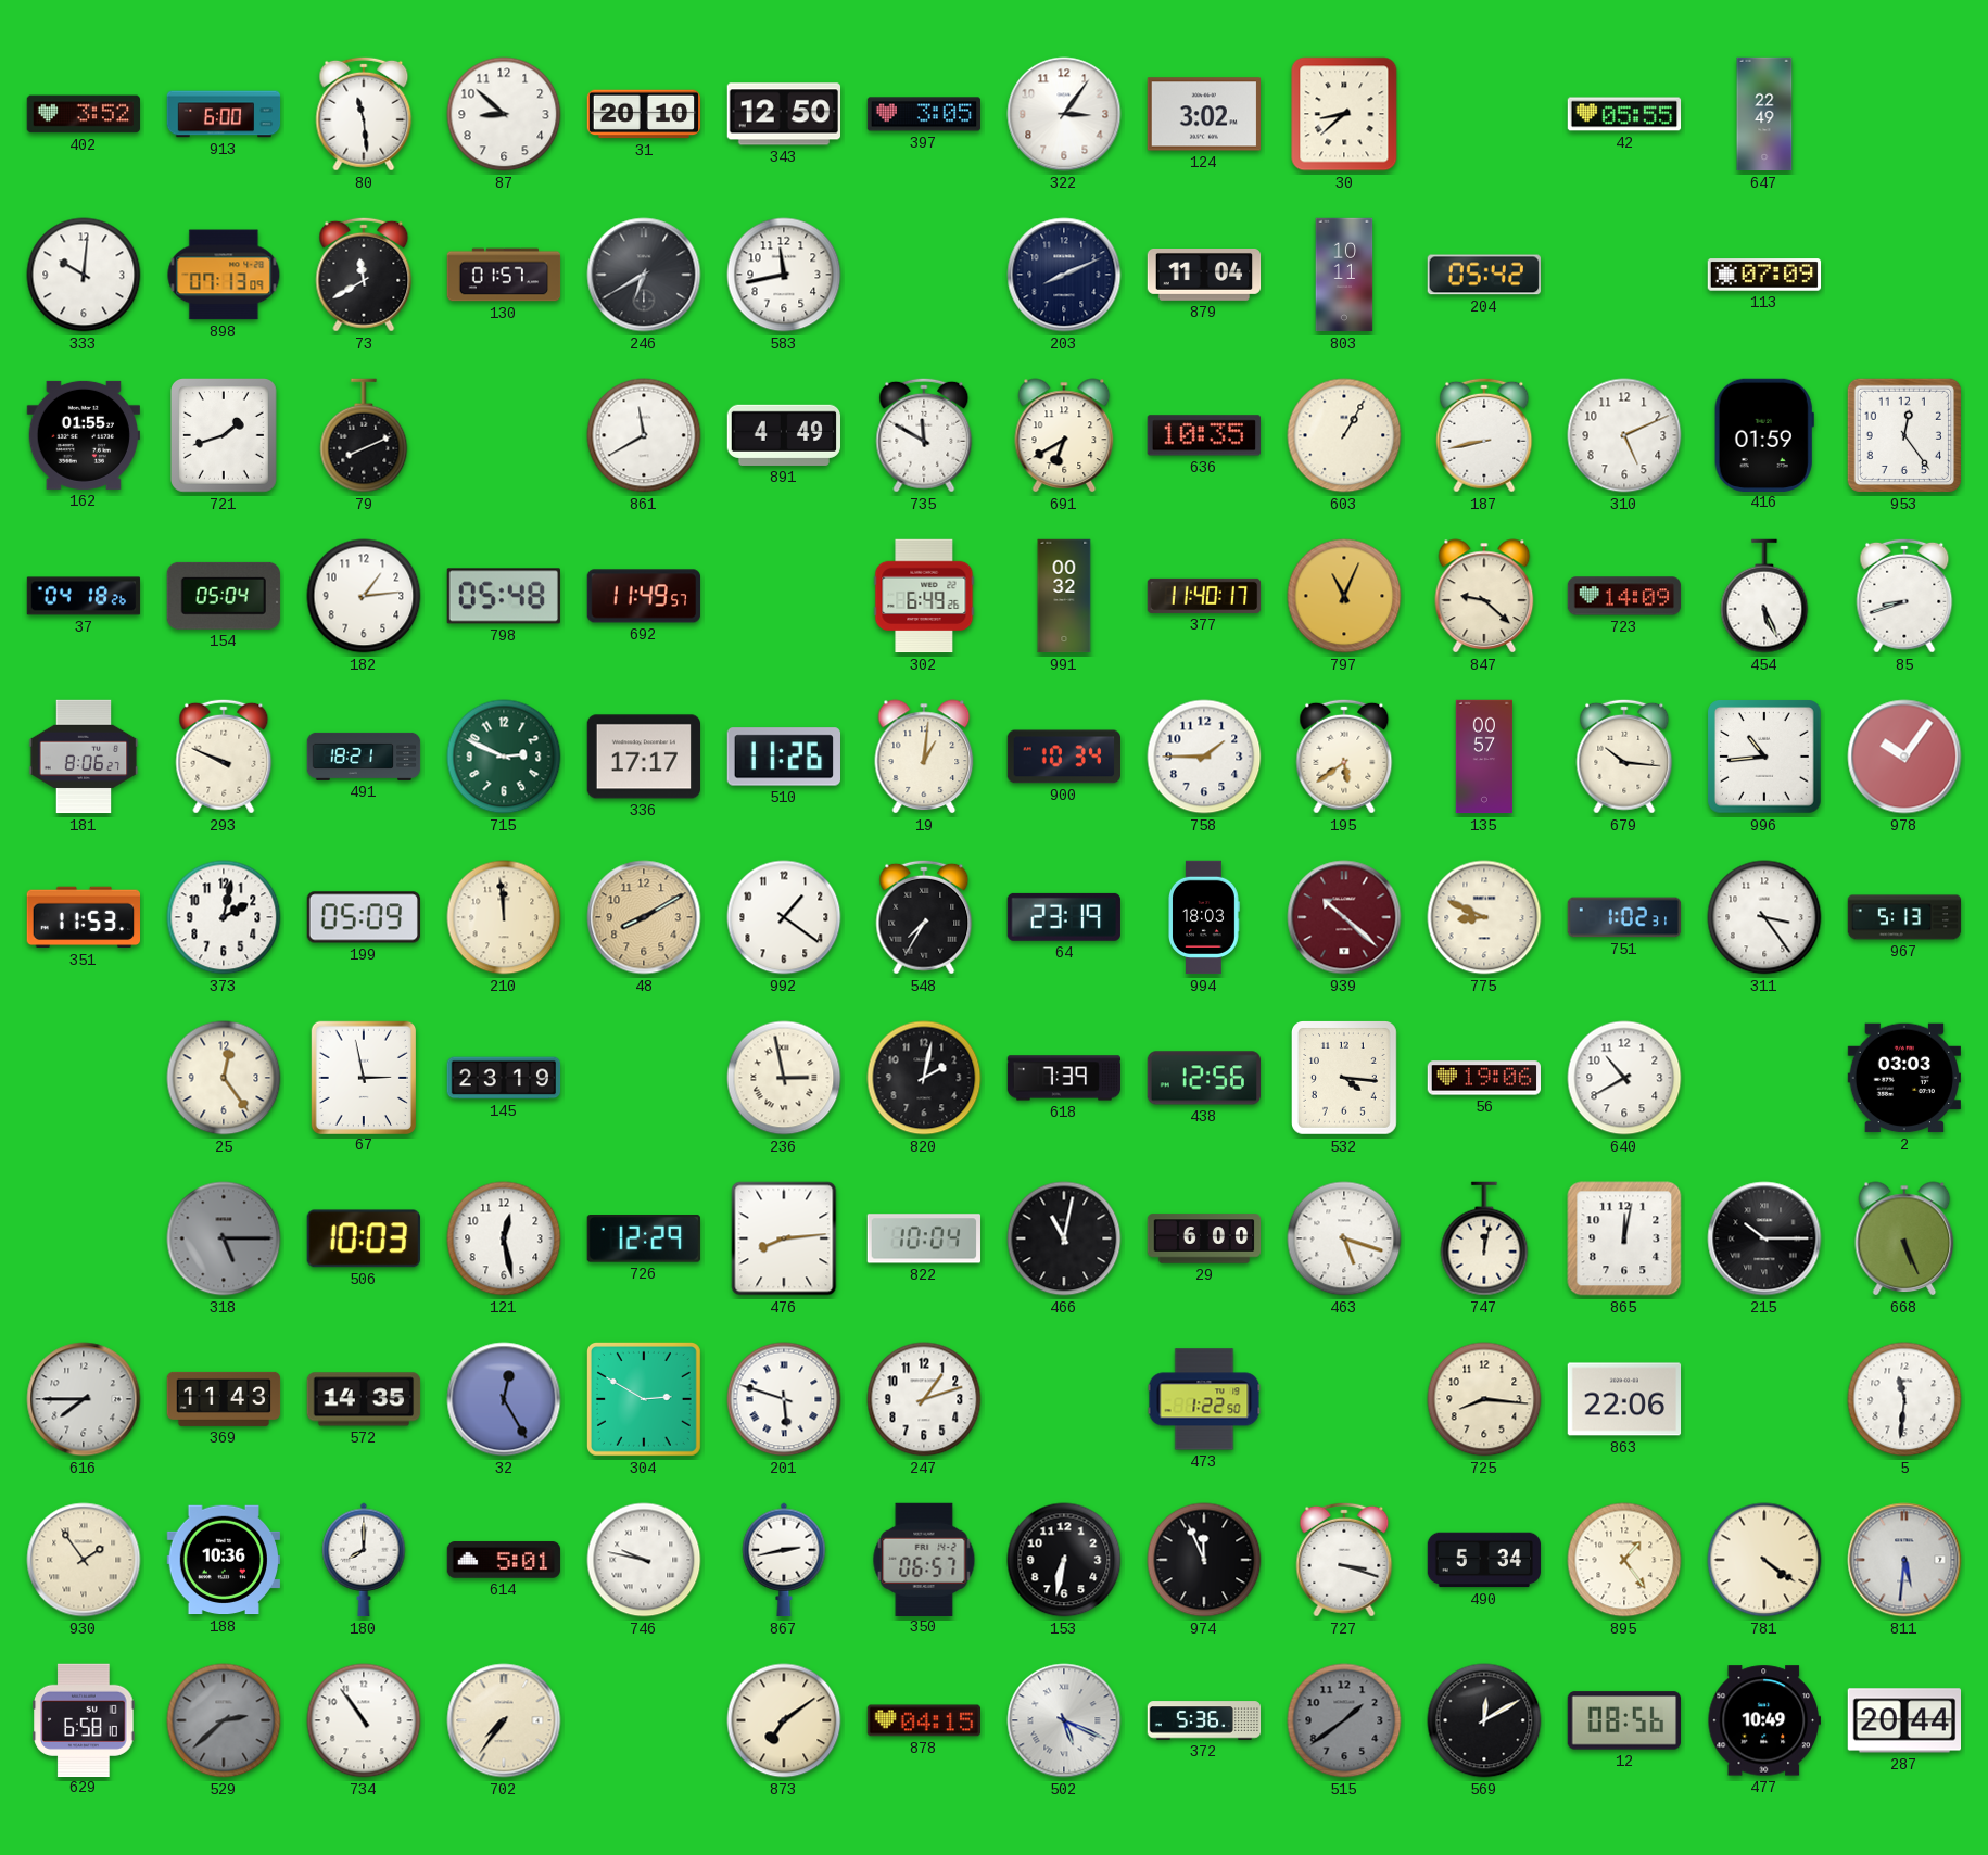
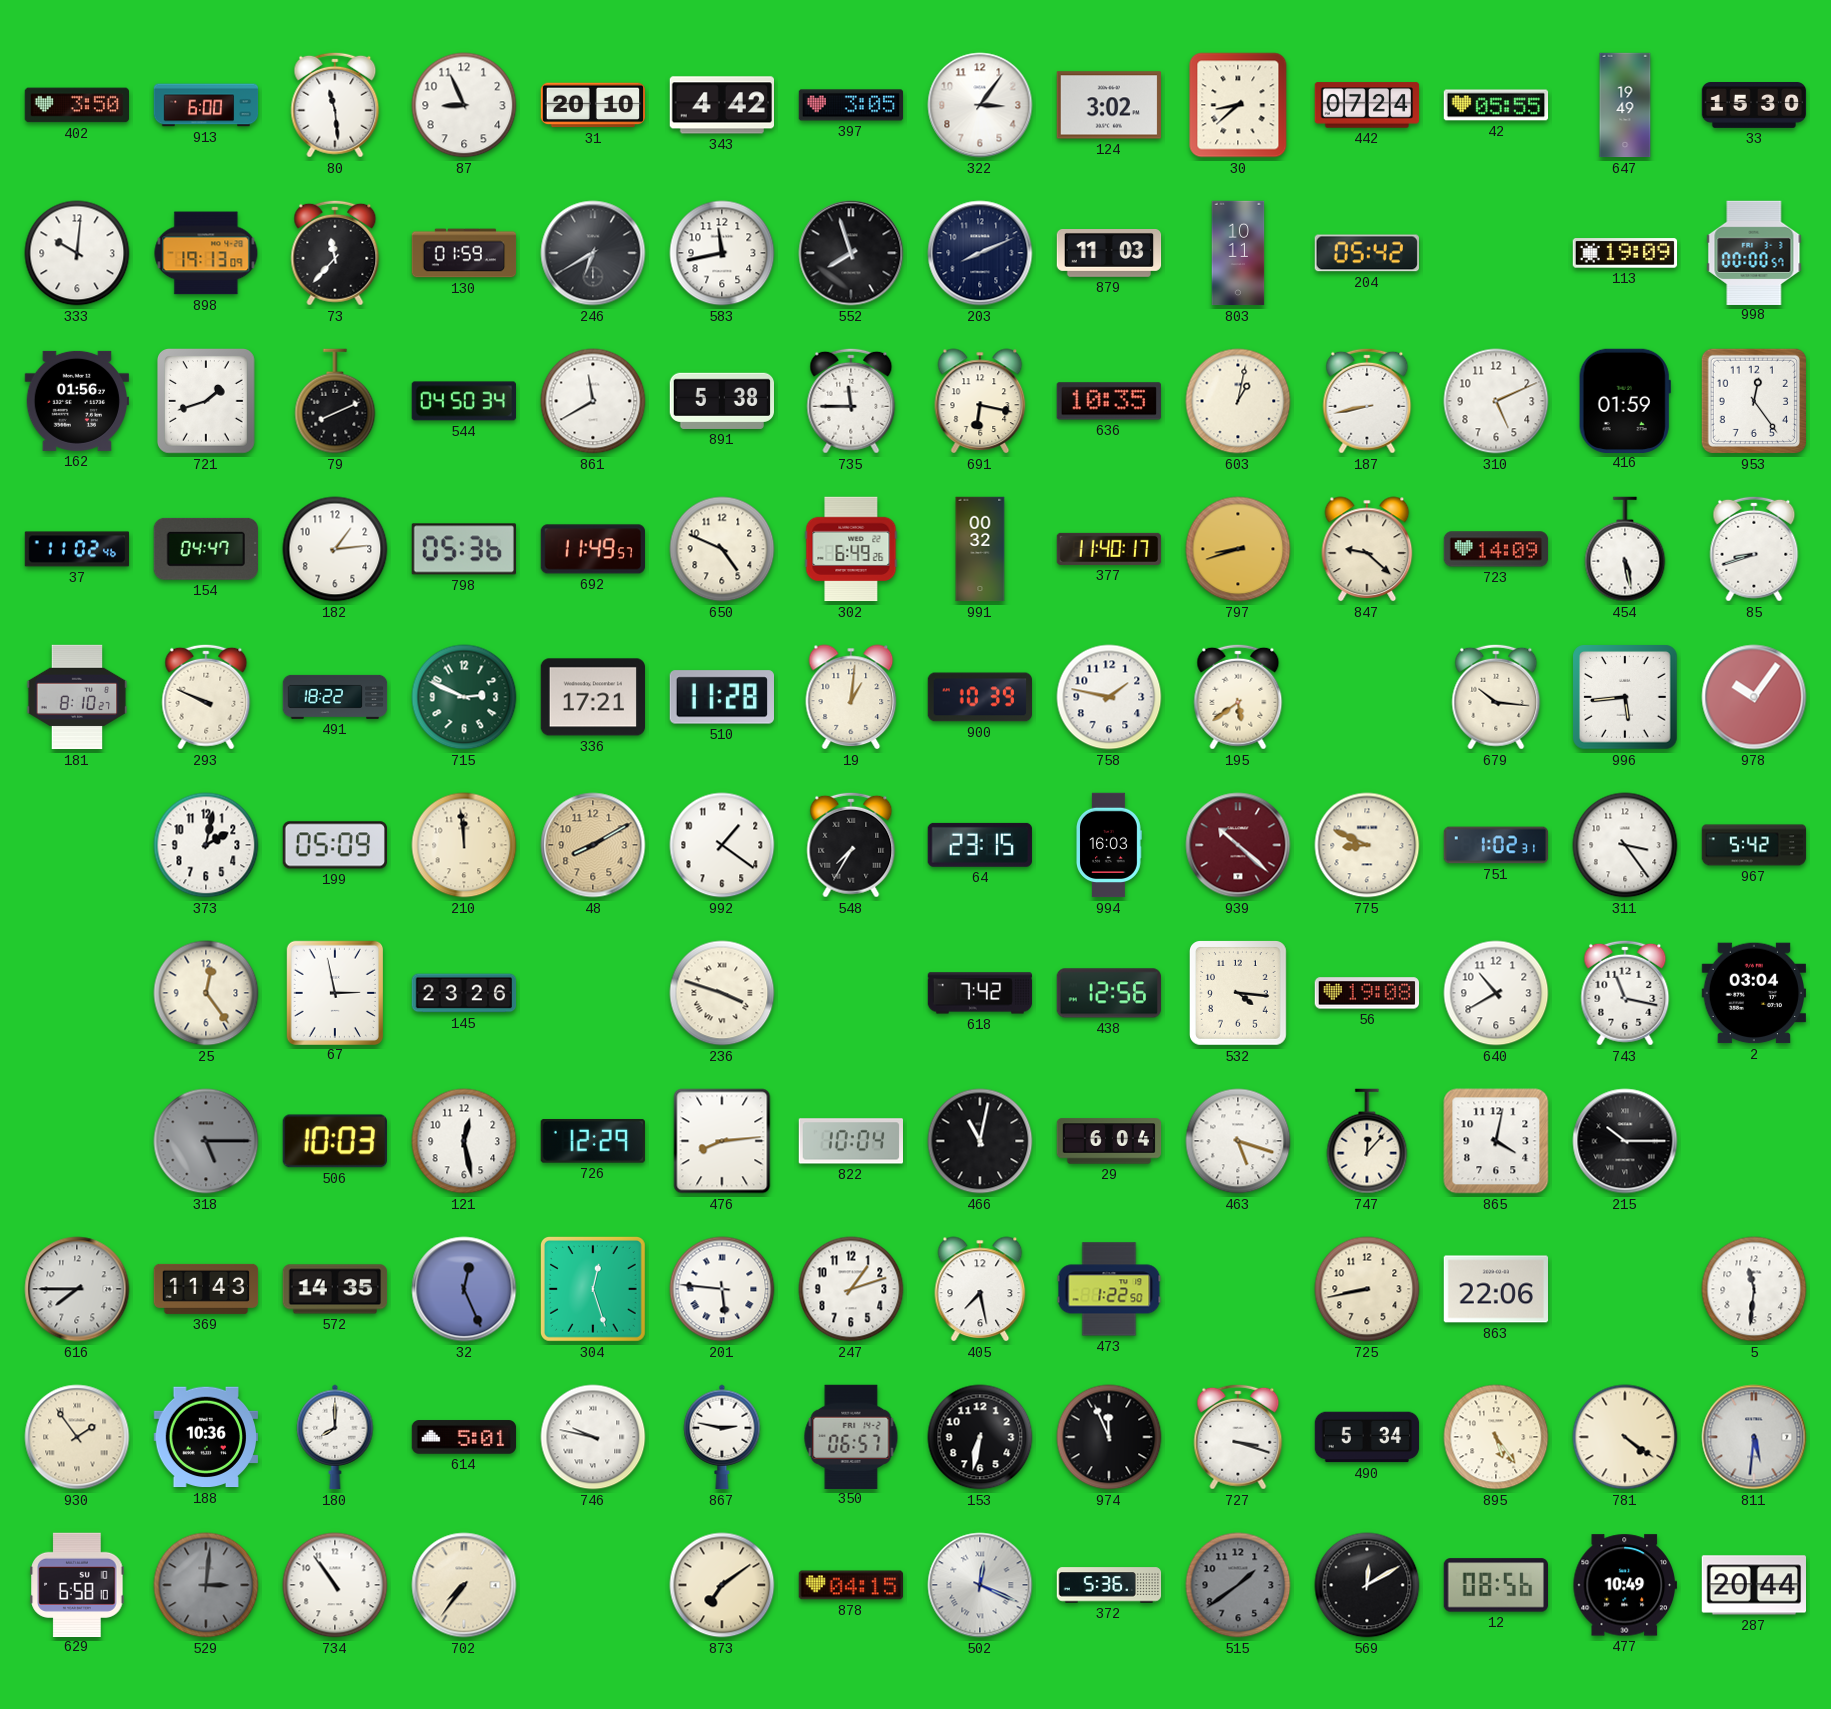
402: 3:52 -> 3:50 (76, 105)
87: 8:52 -> 8:56 (464, 105)
343: 12:50 -> 4:42 (721, 105)
442: none -> 07:24 (1367, 105)
647: 22:49 -> 19:49 (1625, 105)
33: none -> 15:30 (1754, 106)
898: 07:13 -> 19:13 (206, 253)
73: 11:40 -> 11:37 (335, 253)
130: 01:57 -> 01:59 (464, 253)
552: none -> 7:57 (851, 253)
879: 11:04 -> 11:03 (1109, 254)
113: 07:09 -> 19:09 (1625, 253)
998: none -> 00:00 (1754, 252)
162: 01:55 -> 01:56 (76, 401)
544: none -> 04:50 (463, 401)
891: 4:49 -> 5:38 (721, 401)
735: 11:50 -> 11:45 (851, 401)
691: 6:40 -> 6:17 (980, 401)
603: 1:05 -> 1:02 (1238, 401)
37: 04:18 -> 11:02 (77, 549)
154: 05:04 -> 04:47 (206, 549)
798: 05:48 -> 05:36 (464, 549)
650: none -> 4:49 (722, 549)
797: 11:04 -> 8:42 (1238, 549)
454: 5:26 -> 5:28 (1625, 549)
181: 8:06 -> 8:10 (77, 697)
491: 18:21 -> 18:22 (335, 697)
336: 17:17 -> 17:21 (592, 697)
510: 11:26 -> 11:28 (721, 697)
900: 10:34 -> 10:39 (979, 697)
758: 1:45 -> 1:47 (1109, 697)
135: 00:57 -> none (1484, 757)
996: 10:44 -> 5:44 (1625, 697)
351: 11:53 -> none (83, 917)
64: 23:19 -> 23:15 (980, 845)
994: 18:03 -> 16:03 (1109, 845)
967: 5:13 -> 5:42 (1754, 845)
145: 23:19 -> 23:26 (464, 993)
236: 2:58 -> 3:48 (722, 993)
820: 2:02 -> none (924, 1078)
618: 7:39 -> 7:42 (980, 993)
56: 19:06 -> 19:08 (1367, 993)
743: none -> 11:17 (1625, 993)
2: 03:03 -> 03:04 (1753, 993)
29: 6:00 -> 6:04 (1109, 1141)
747: 12:02 -> 12:07 (1367, 1141)
865: 12:02 -> 4:02 (1496, 1141)
668: 5:26 -> none (1904, 1238)
32: 12:25 -> 12:26 (464, 1289)
304: 2:50 -> 12:27 (593, 1289)
201: 5:48 -> 5:46 (722, 1289)
405: none -> 7:28 (980, 1289)
725: 8:16 -> 8:43 (1367, 1289)
867: 2:43 -> 2:47 (722, 1437)
895: 1:24 -> 5:24 (1496, 1437)
529: 2:38 -> 3:01 (206, 1585)
502: 5:19 -> 12:19 (980, 1585)
